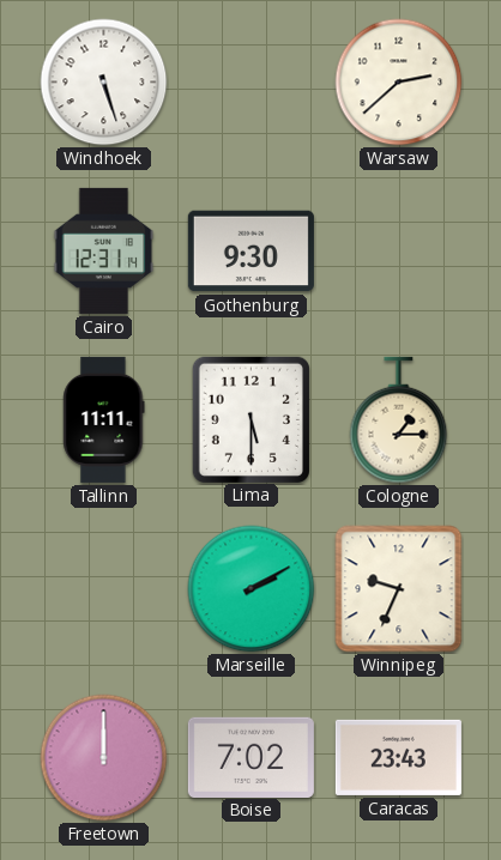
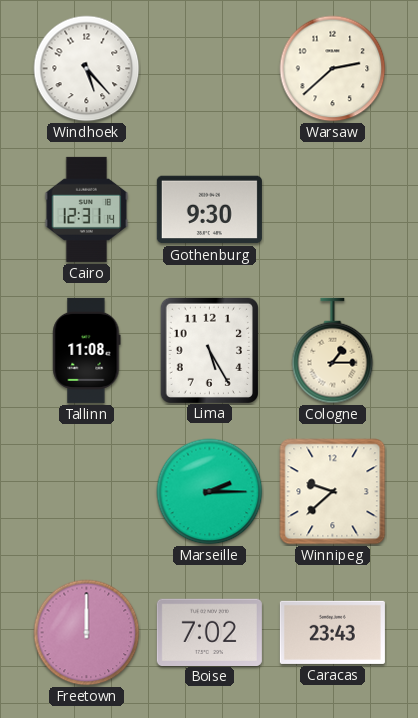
Windhoek: 5:27 -> 5:23 (87, 69)
Tallinn: 11:11 -> 11:08 (87, 350)
Lima: 5:30 -> 5:25 (209, 350)
Marseille: 2:10 -> 2:15 (210, 492)
Winnipeg: 9:34 -> 9:38 (333, 492)
